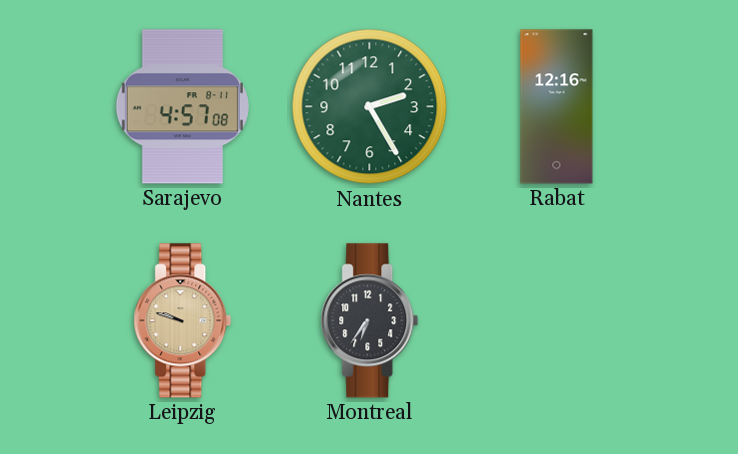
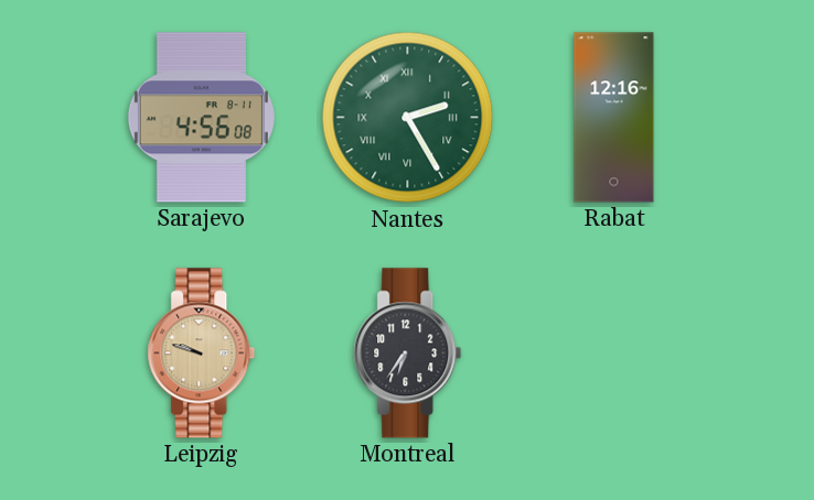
Sarajevo: 4:57 -> 4:56 (201, 118)
Nantes numerals: Arabic -> Roman (408, 118)
